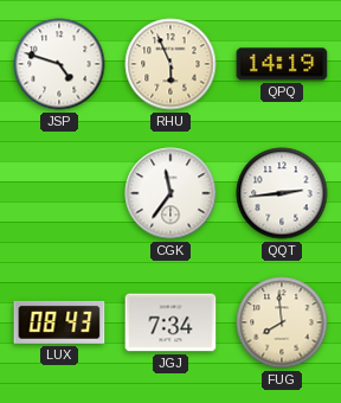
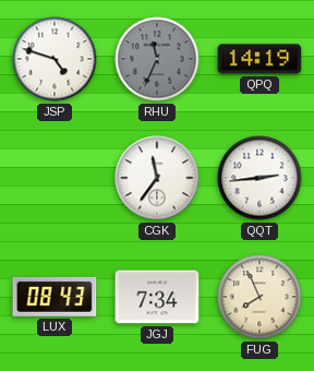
RHU: 5:56 -> 11:34 (157, 59)
RHU dial: cream -> grey (157, 59)
FUG: 7:59 -> 7:56 (259, 297)
